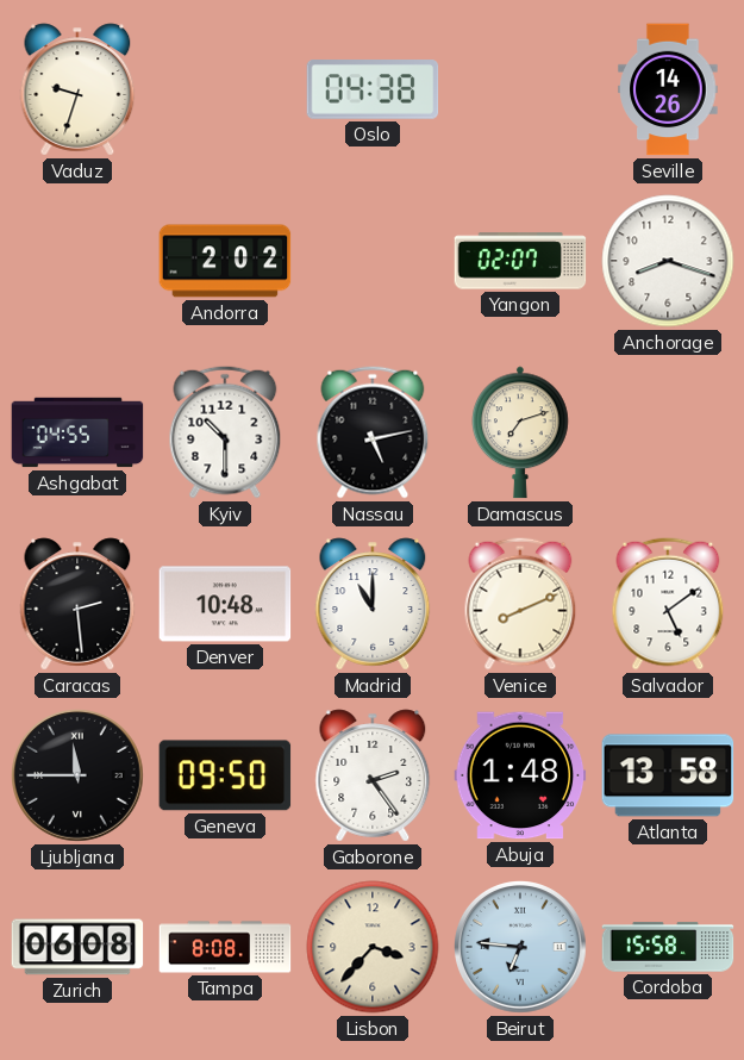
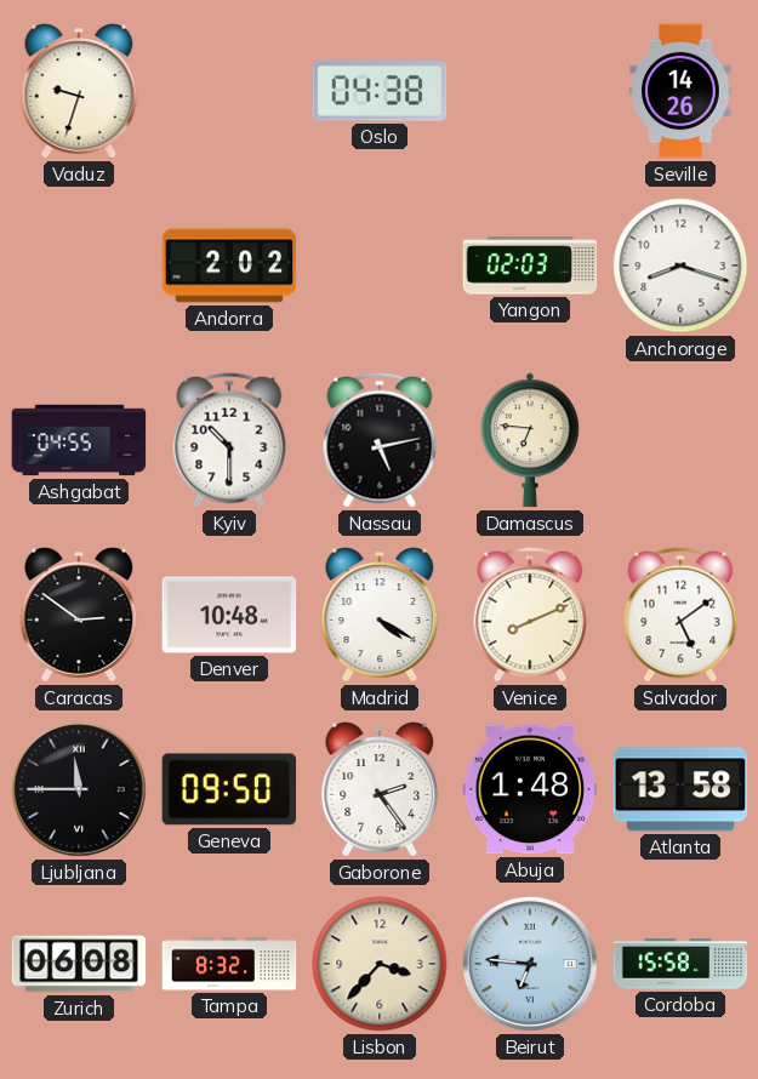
Yangon: 02:07 -> 02:03 (530, 266)
Damascus: 7:12 -> 6:46 (531, 440)
Caracas: 2:29 -> 2:51 (79, 615)
Madrid: 11:00 -> 4:20 (380, 615)
Tampa: 8:08 -> 8:32 (229, 964)
